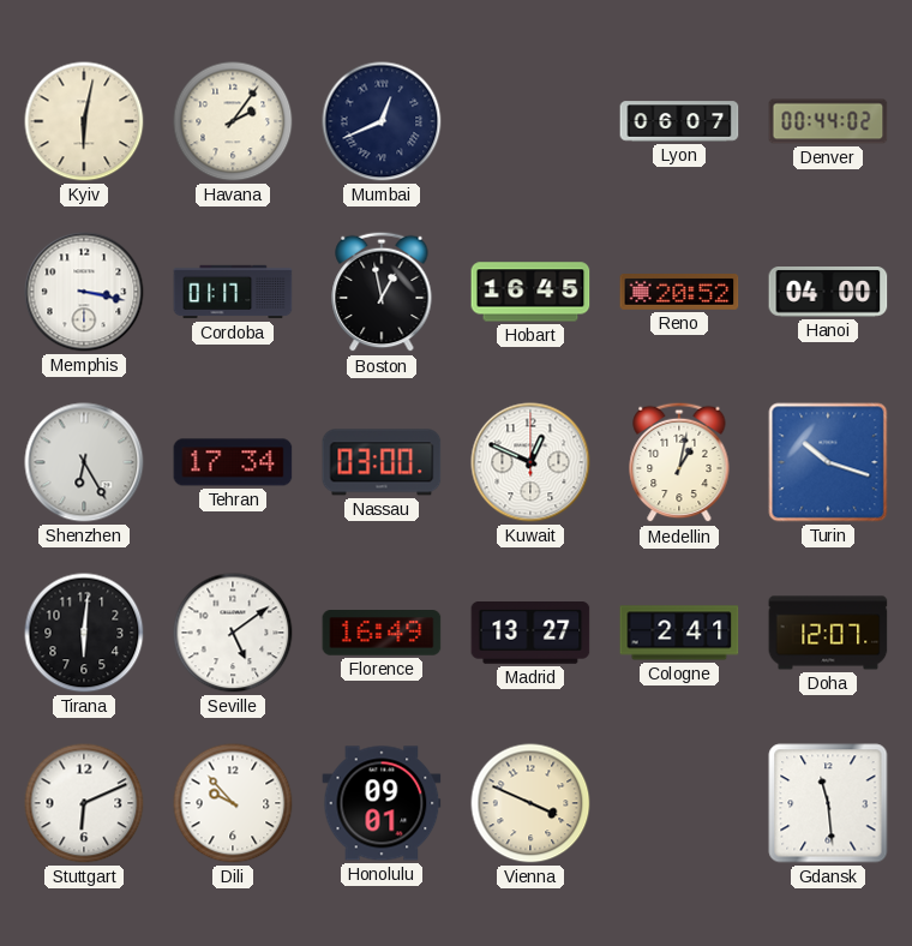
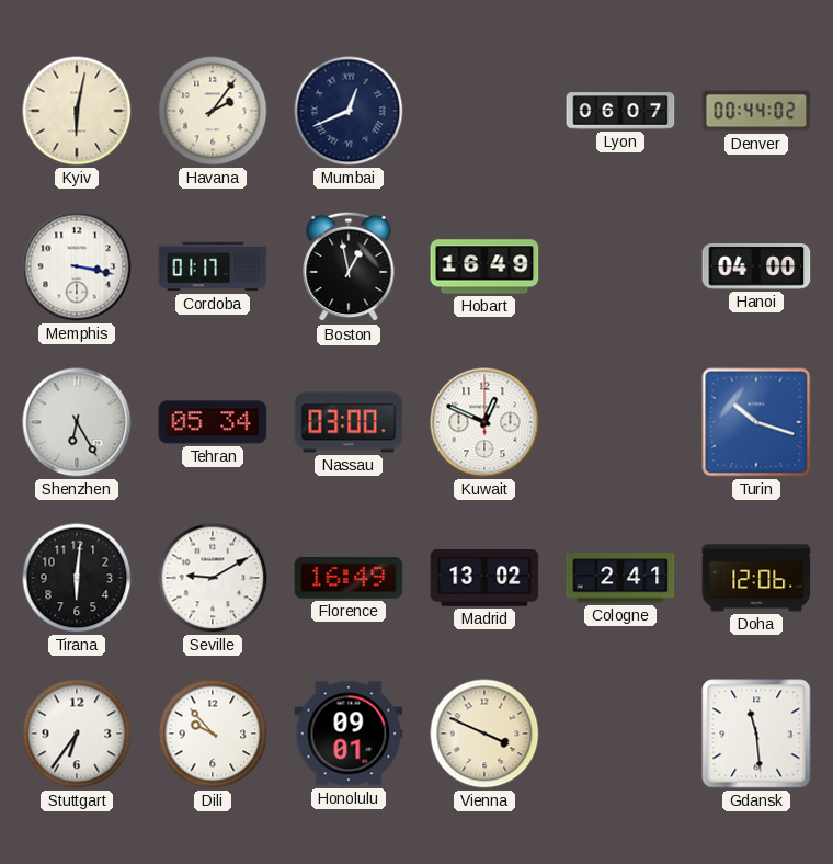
Hobart: 16:45 -> 16:49 (484, 266)
Reno: 20:52 -> none (679, 293)
Tehran: 17:34 -> 05:34 (213, 422)
Medellin: 1:02 -> none (679, 462)
Seville: 5:09 -> 9:10 (213, 578)
Madrid: 13:27 -> 13:02 (484, 579)
Doha: 12:07 -> 12:06 (756, 578)
Stuttgart: 6:11 -> 6:36 (77, 734)
